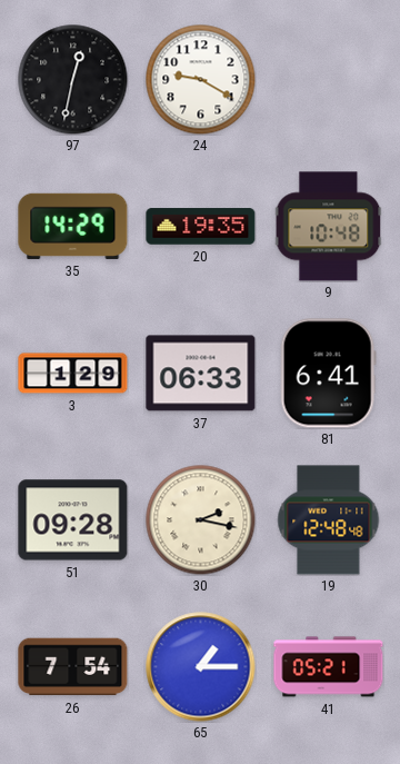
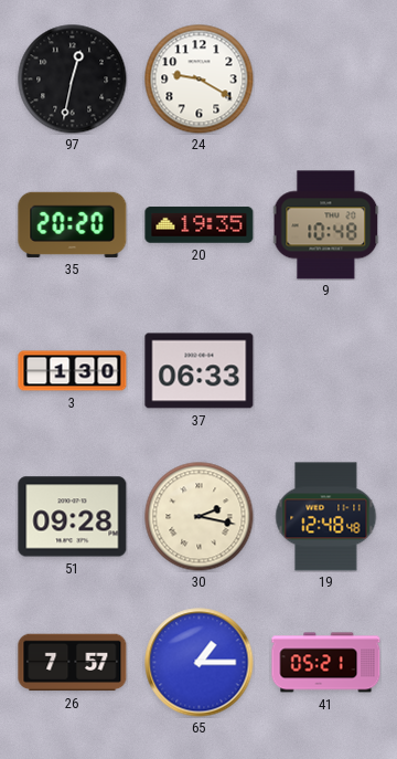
35: 14:29 -> 20:20 (73, 224)
3: 1:29 -> 1:30 (73, 371)
81: 6:41 -> none (328, 374)
26: 7:54 -> 7:57 (73, 663)
